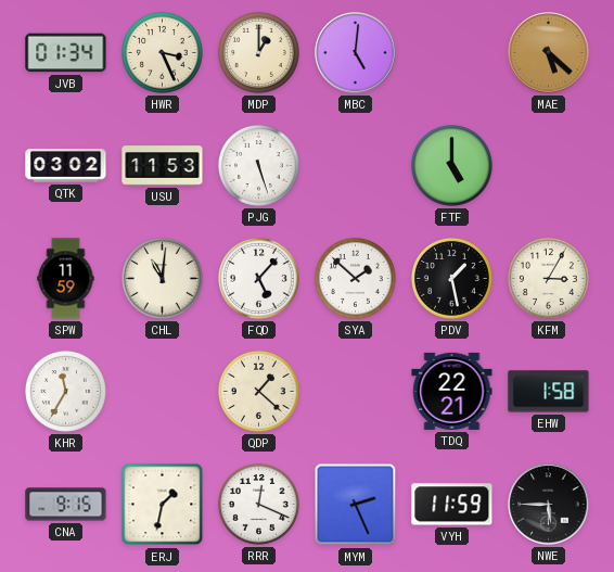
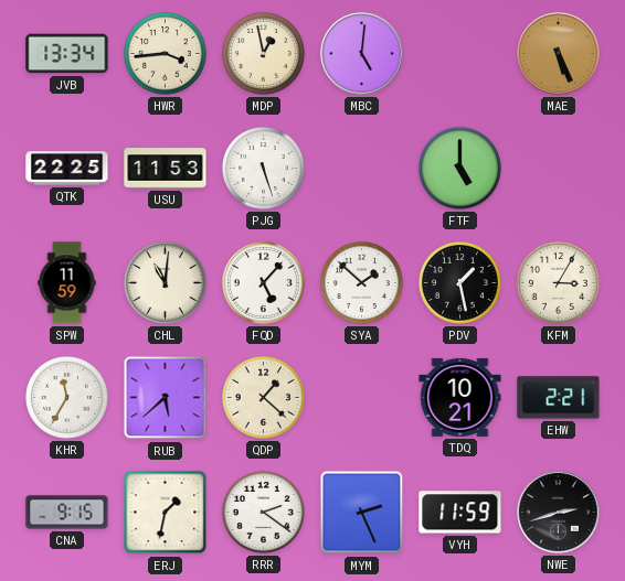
JVB: 01:34 -> 13:34 (67, 54)
HWR: 3:26 -> 3:44 (165, 53)
MDP: 1:00 -> 12:58 (263, 53)
MAE: 5:22 -> 5:26 (559, 54)
QTK: 03:02 -> 22:25 (67, 169)
RUB: none -> 5:38 (166, 398)
TDQ: 22:21 -> 10:21 (460, 397)
EHW: 1:58 -> 2:21 (559, 398)
RRR: 12:19 -> 2:21 (263, 512)
NWE: 5:45 -> 2:42 (559, 513)
